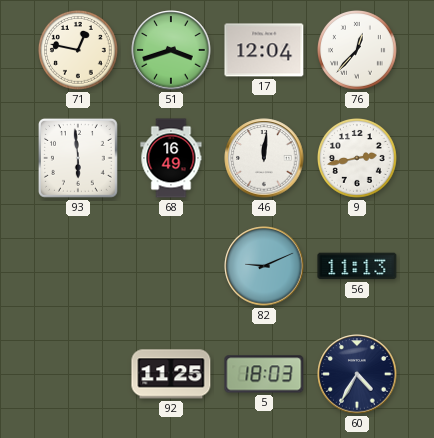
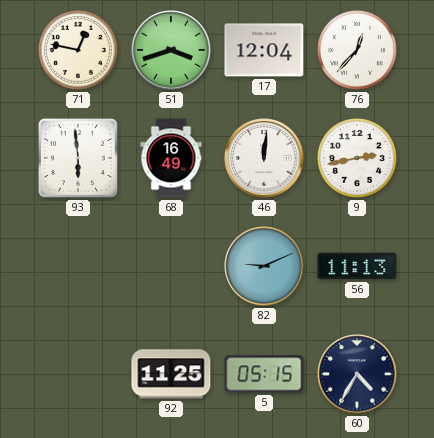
5: 18:03 -> 05:15 (264, 374)
